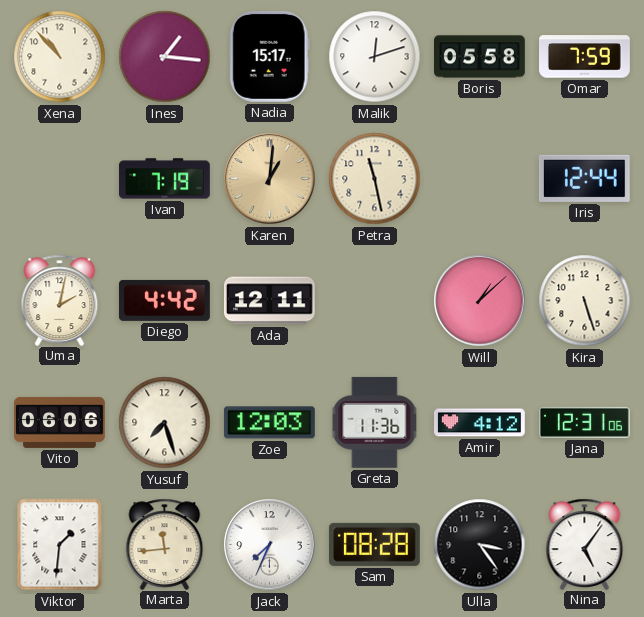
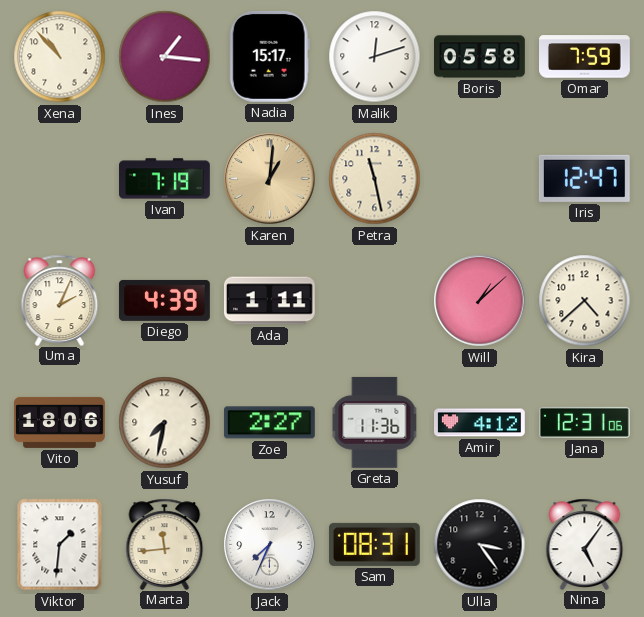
Iris: 12:44 -> 12:47 (584, 178)
Uma: 2:02 -> 2:04 (60, 300)
Diego: 4:42 -> 4:39 (164, 300)
Ada: 12:11 -> 1:11 (270, 301)
Kira: 5:27 -> 4:38 (585, 301)
Vito: 06:06 -> 18:06 (60, 422)
Yusuf: 7:27 -> 7:32 (165, 423)
Zoe: 12:03 -> 2:27 (269, 423)
Sam: 08:28 -> 08:31 (374, 544)
